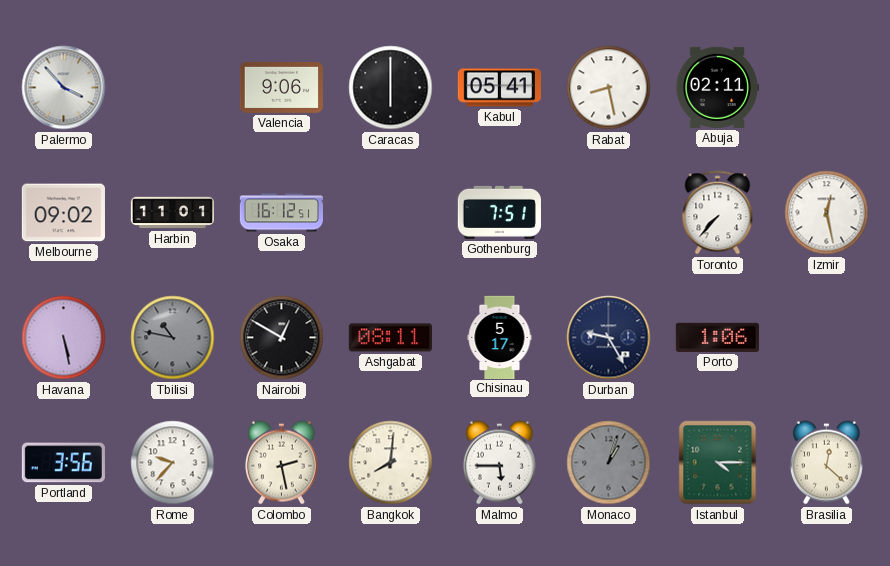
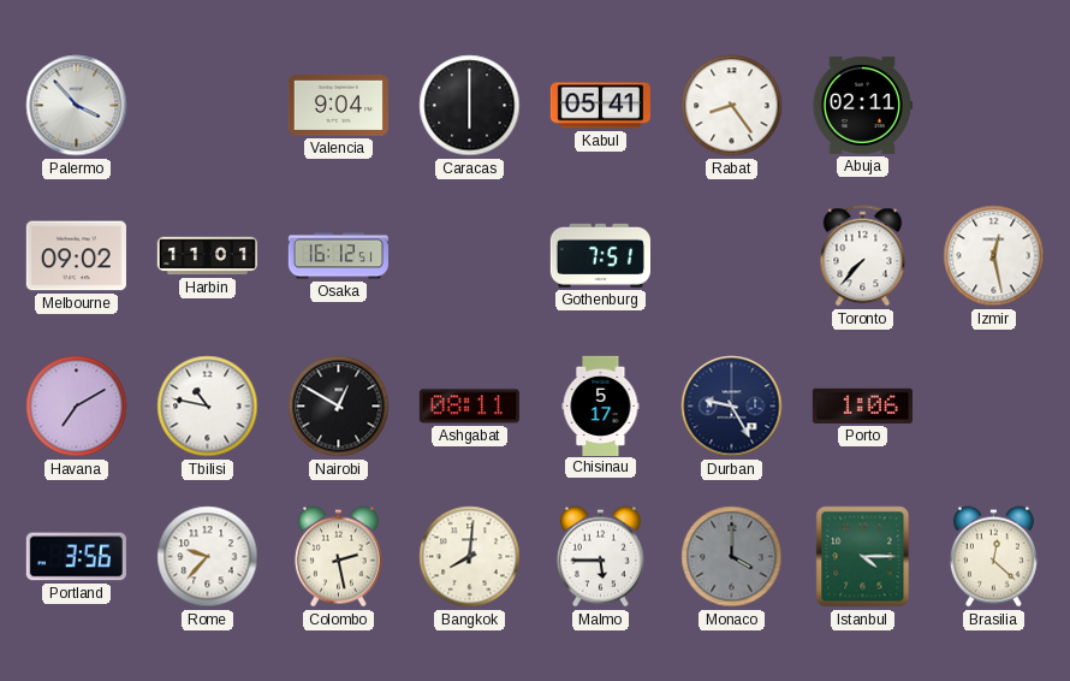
Valencia: 9:06 -> 9:04 (338, 105)
Rabat: 8:28 -> 8:24 (732, 106)
Havana: 5:28 -> 7:10 (77, 407)
Tbilisi dial: grey -> white (208, 407)
Monaco: 1:03 -> 4:00 (732, 557)
